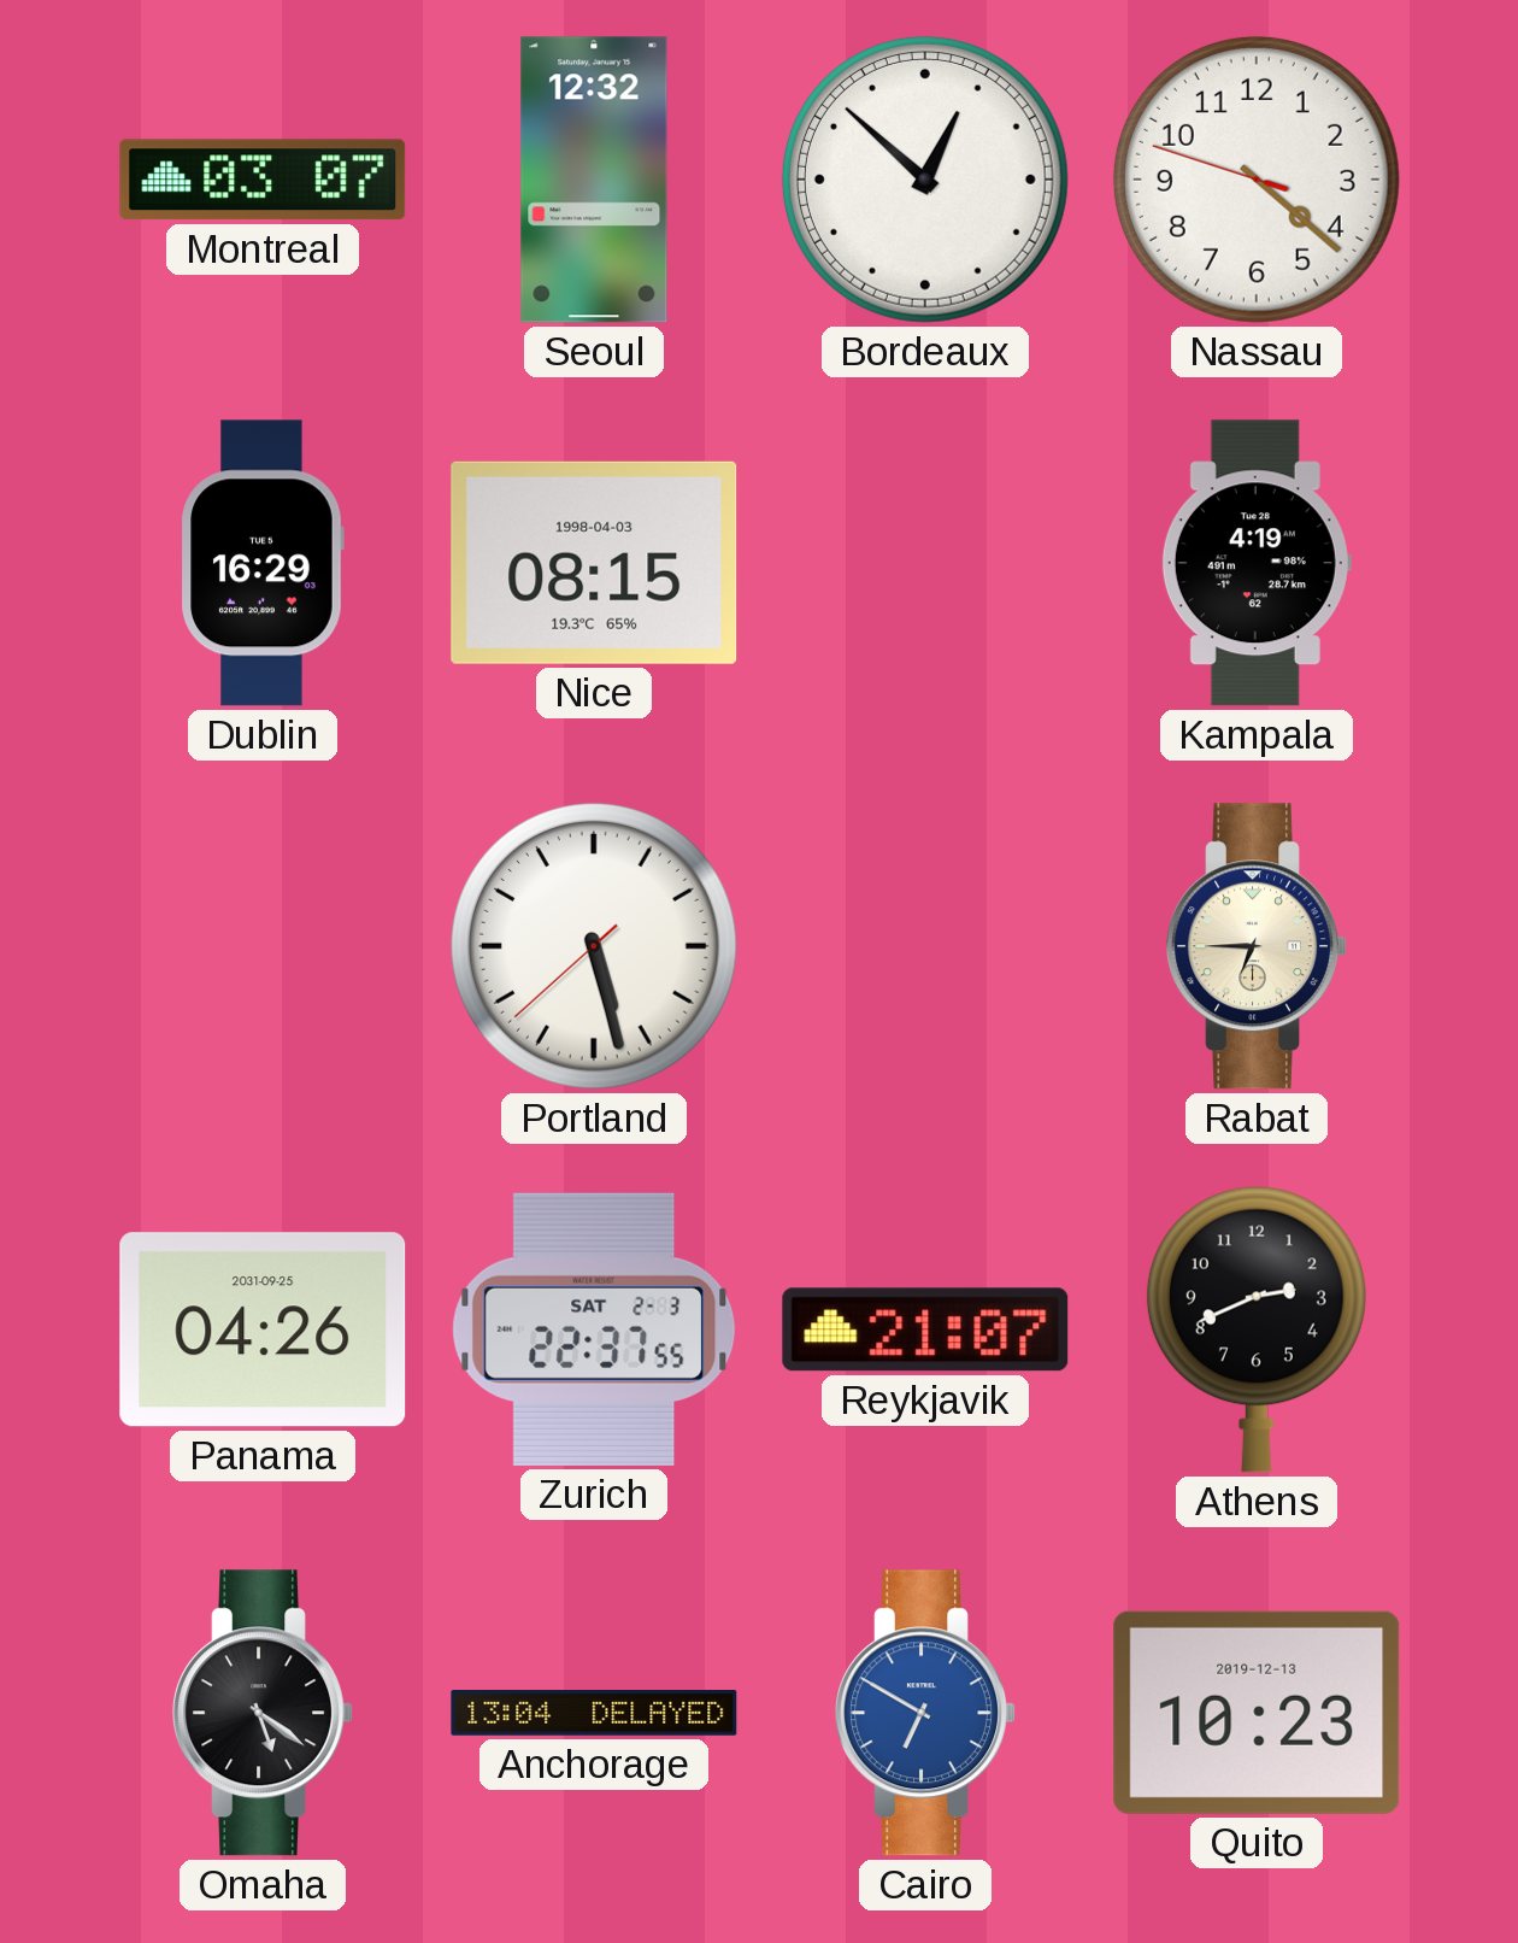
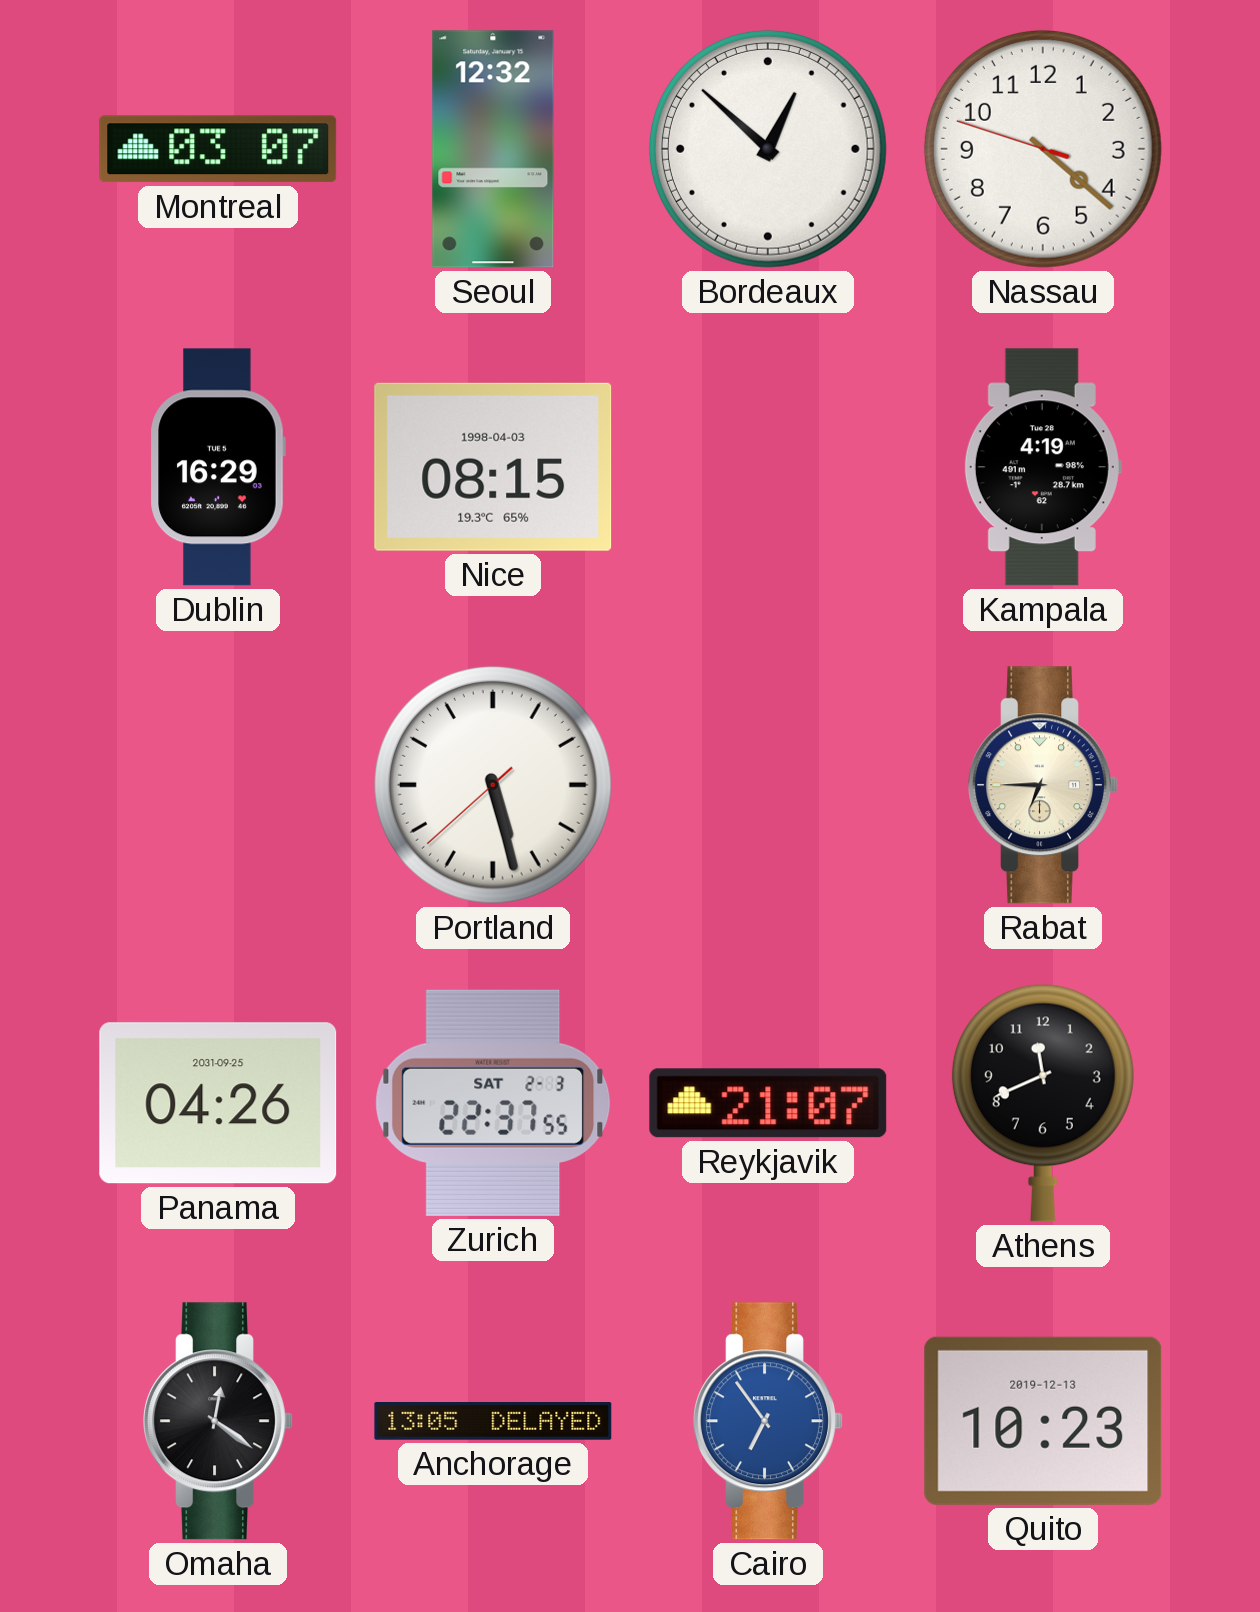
Athens: 2:41 -> 11:41 (1043, 1103)
Omaha: 5:21 -> 12:21 (218, 1421)
Anchorage: 13:04 -> 13:05 (493, 1422)
Cairo: 6:50 -> 6:54 (768, 1421)
